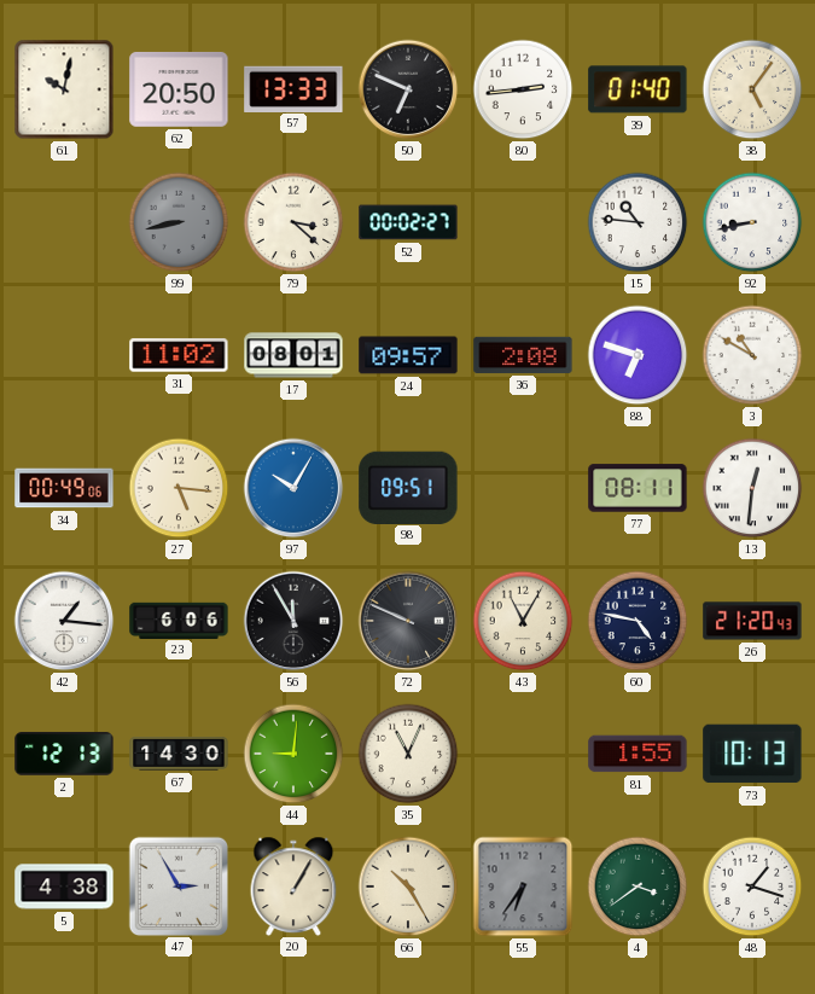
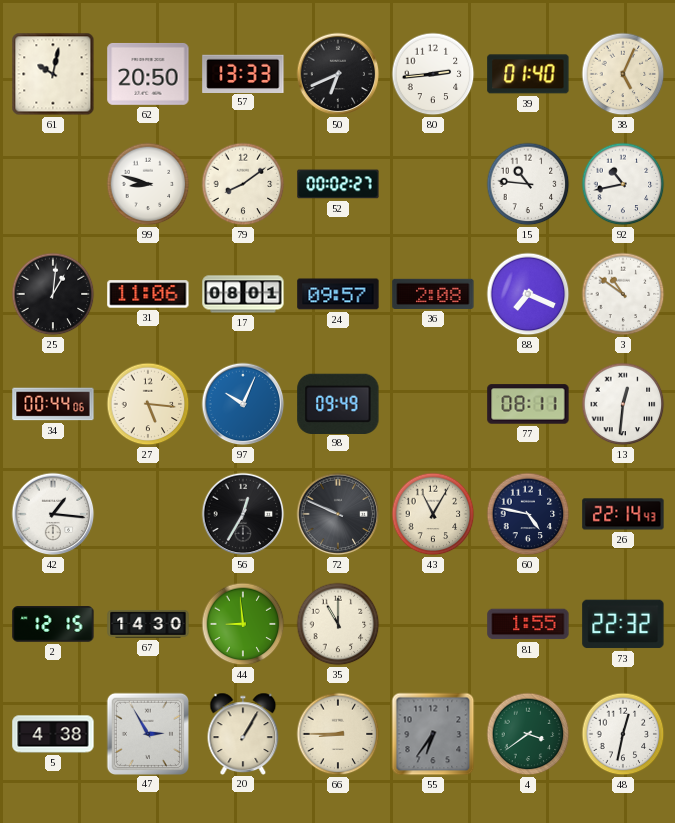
50: 6:49 -> 6:41 (338, 74)
38: 5:06 -> 5:04 (623, 74)
99: 8:43 -> 8:48 (148, 184)
99 dial: grey -> white (148, 184)
79: 3:22 -> 8:09 (243, 184)
92: 8:43 -> 10:43 (623, 184)
25: none -> 1:01 (53, 294)
31: 11:02 -> 11:06 (148, 294)
88: 6:48 -> 7:19 (528, 294)
3: 10:50 -> 10:51 (623, 294)
34: 00:49 -> 00:44 (53, 404)
97: 10:05 -> 10:04 (243, 404)
98: 09:51 -> 09:49 (338, 403)
23: 6:06 -> none (179, 620)
56: 11:55 -> 12:35 (243, 514)
26: 21:20 -> 22:14 (623, 514)
2: 12:13 -> 12:15 (53, 624)
44: 9:01 -> 8:59 (243, 624)
35: 11:04 -> 11:00 (338, 624)
73: 10:13 -> 22:32 (623, 624)
66: 10:25 -> 8:45 (338, 734)
48: 1:18 -> 12:32 (623, 734)
